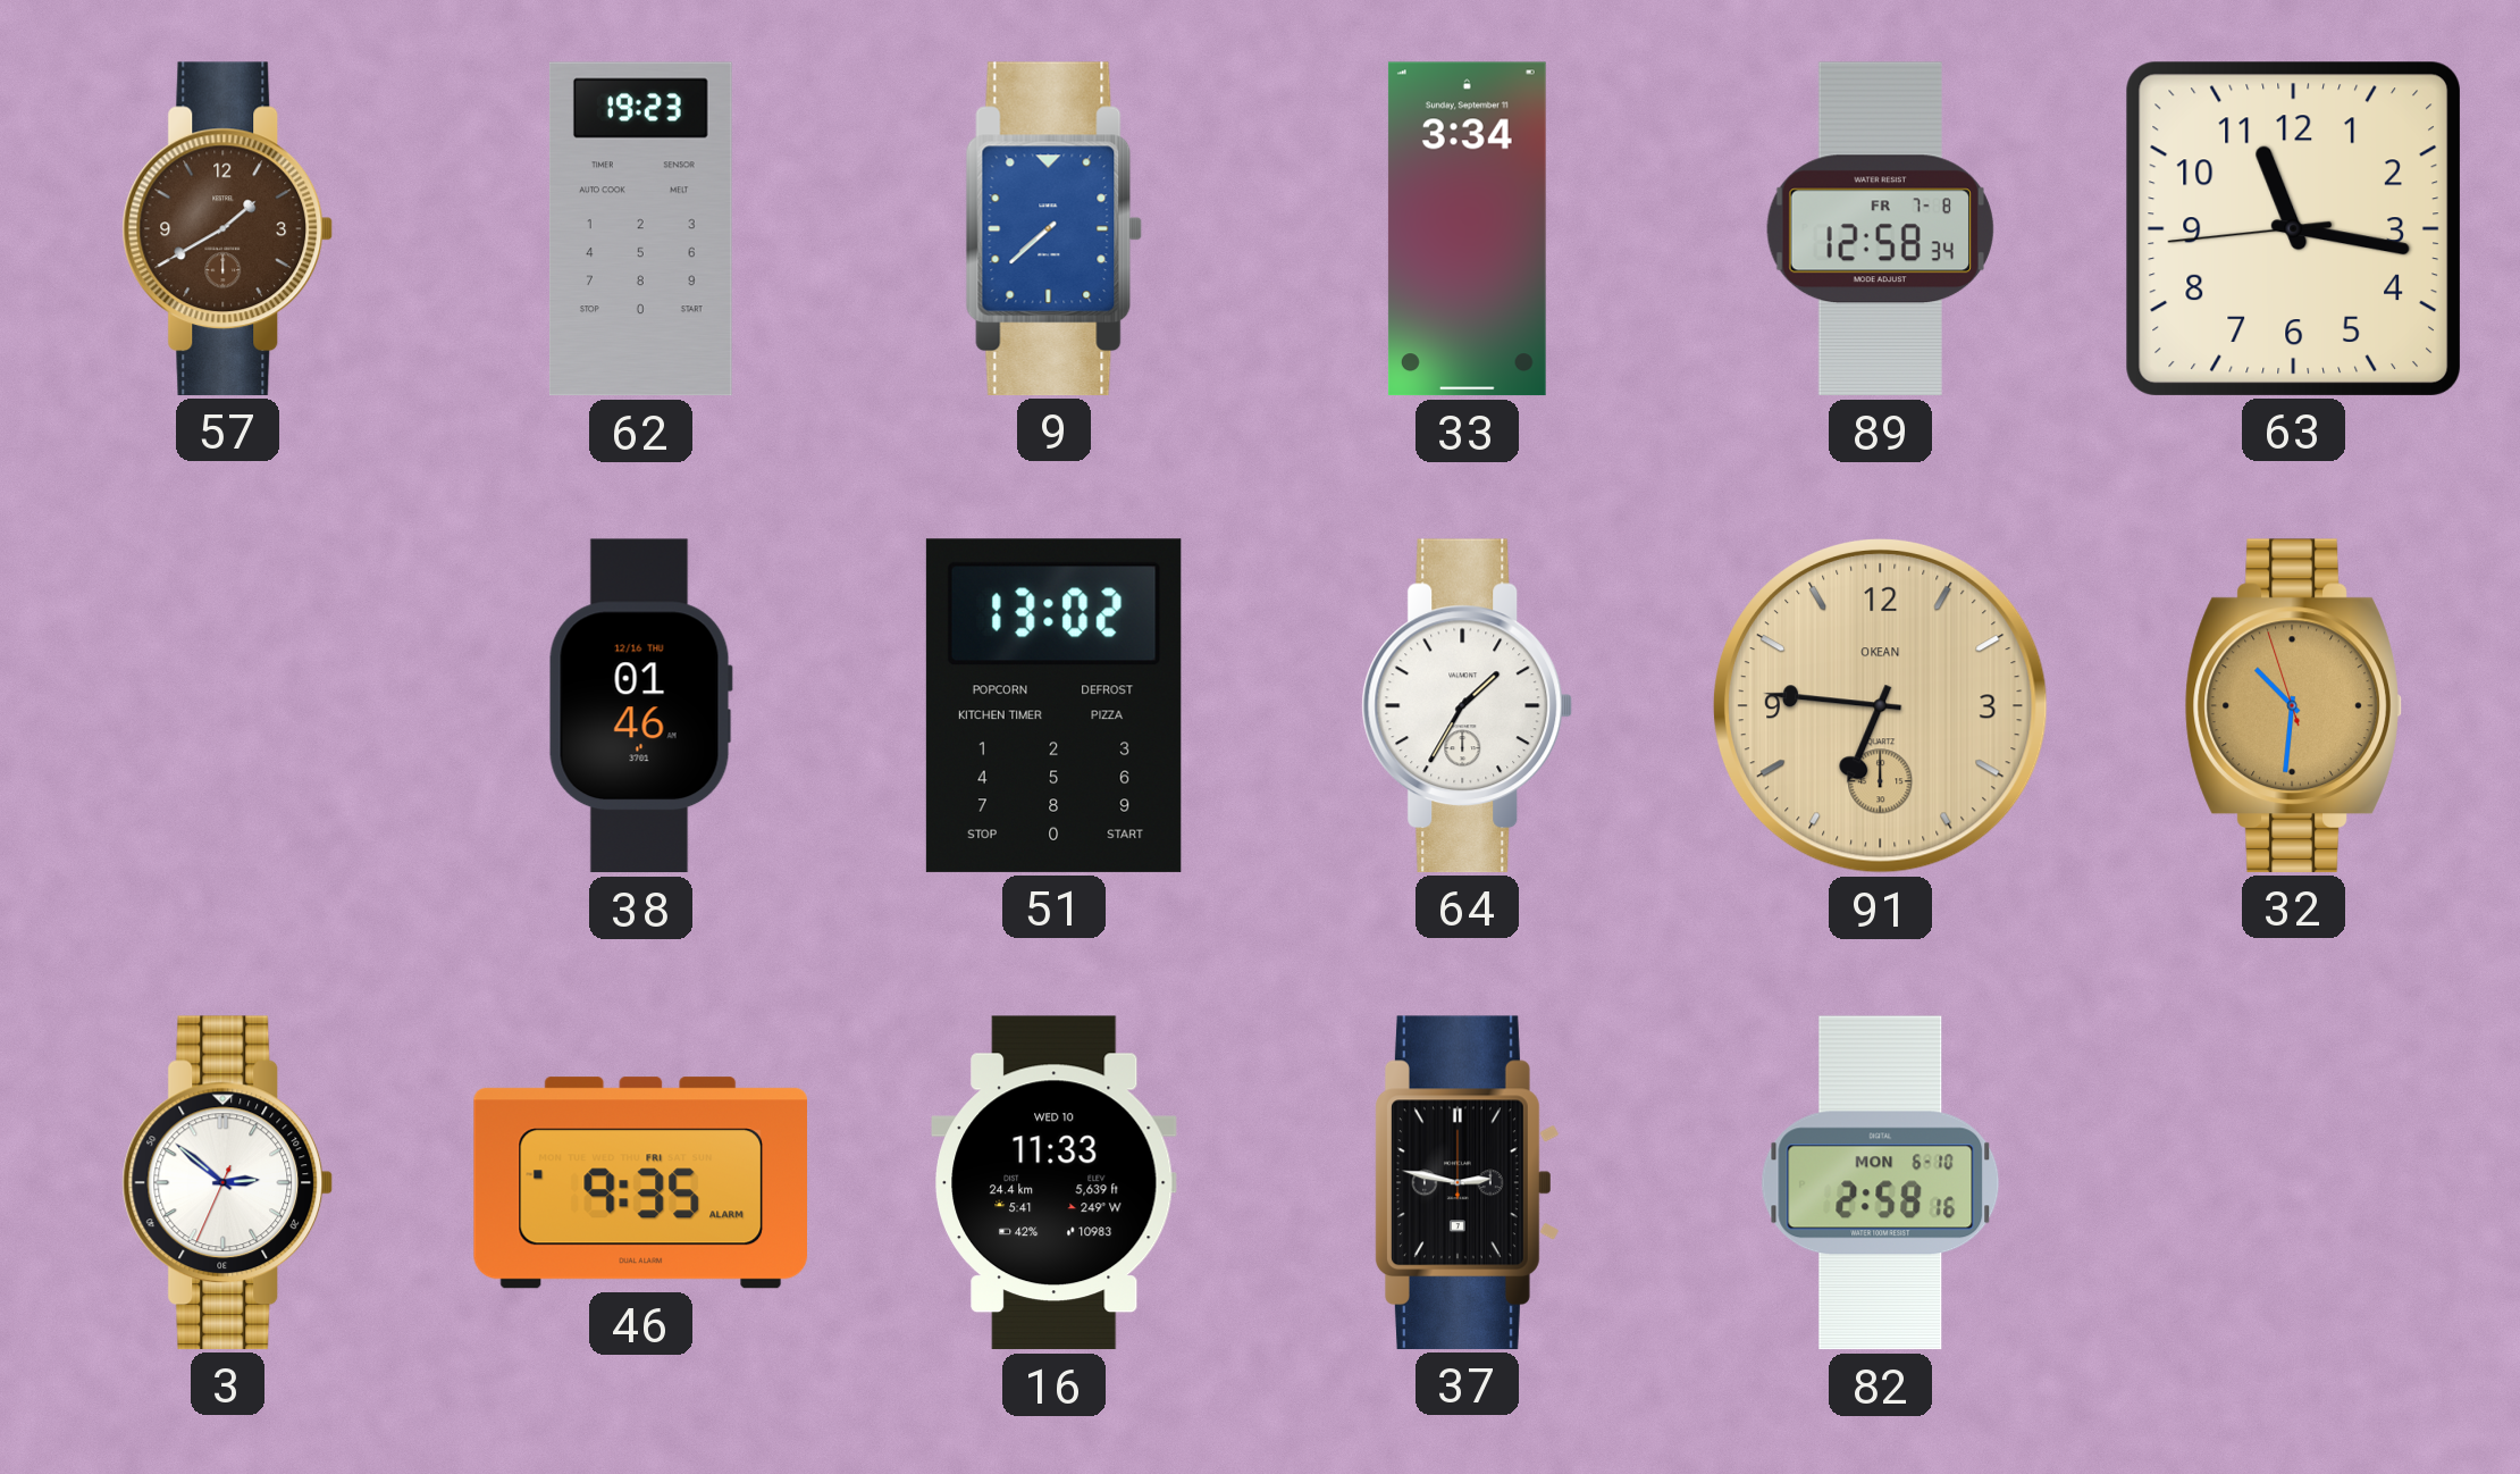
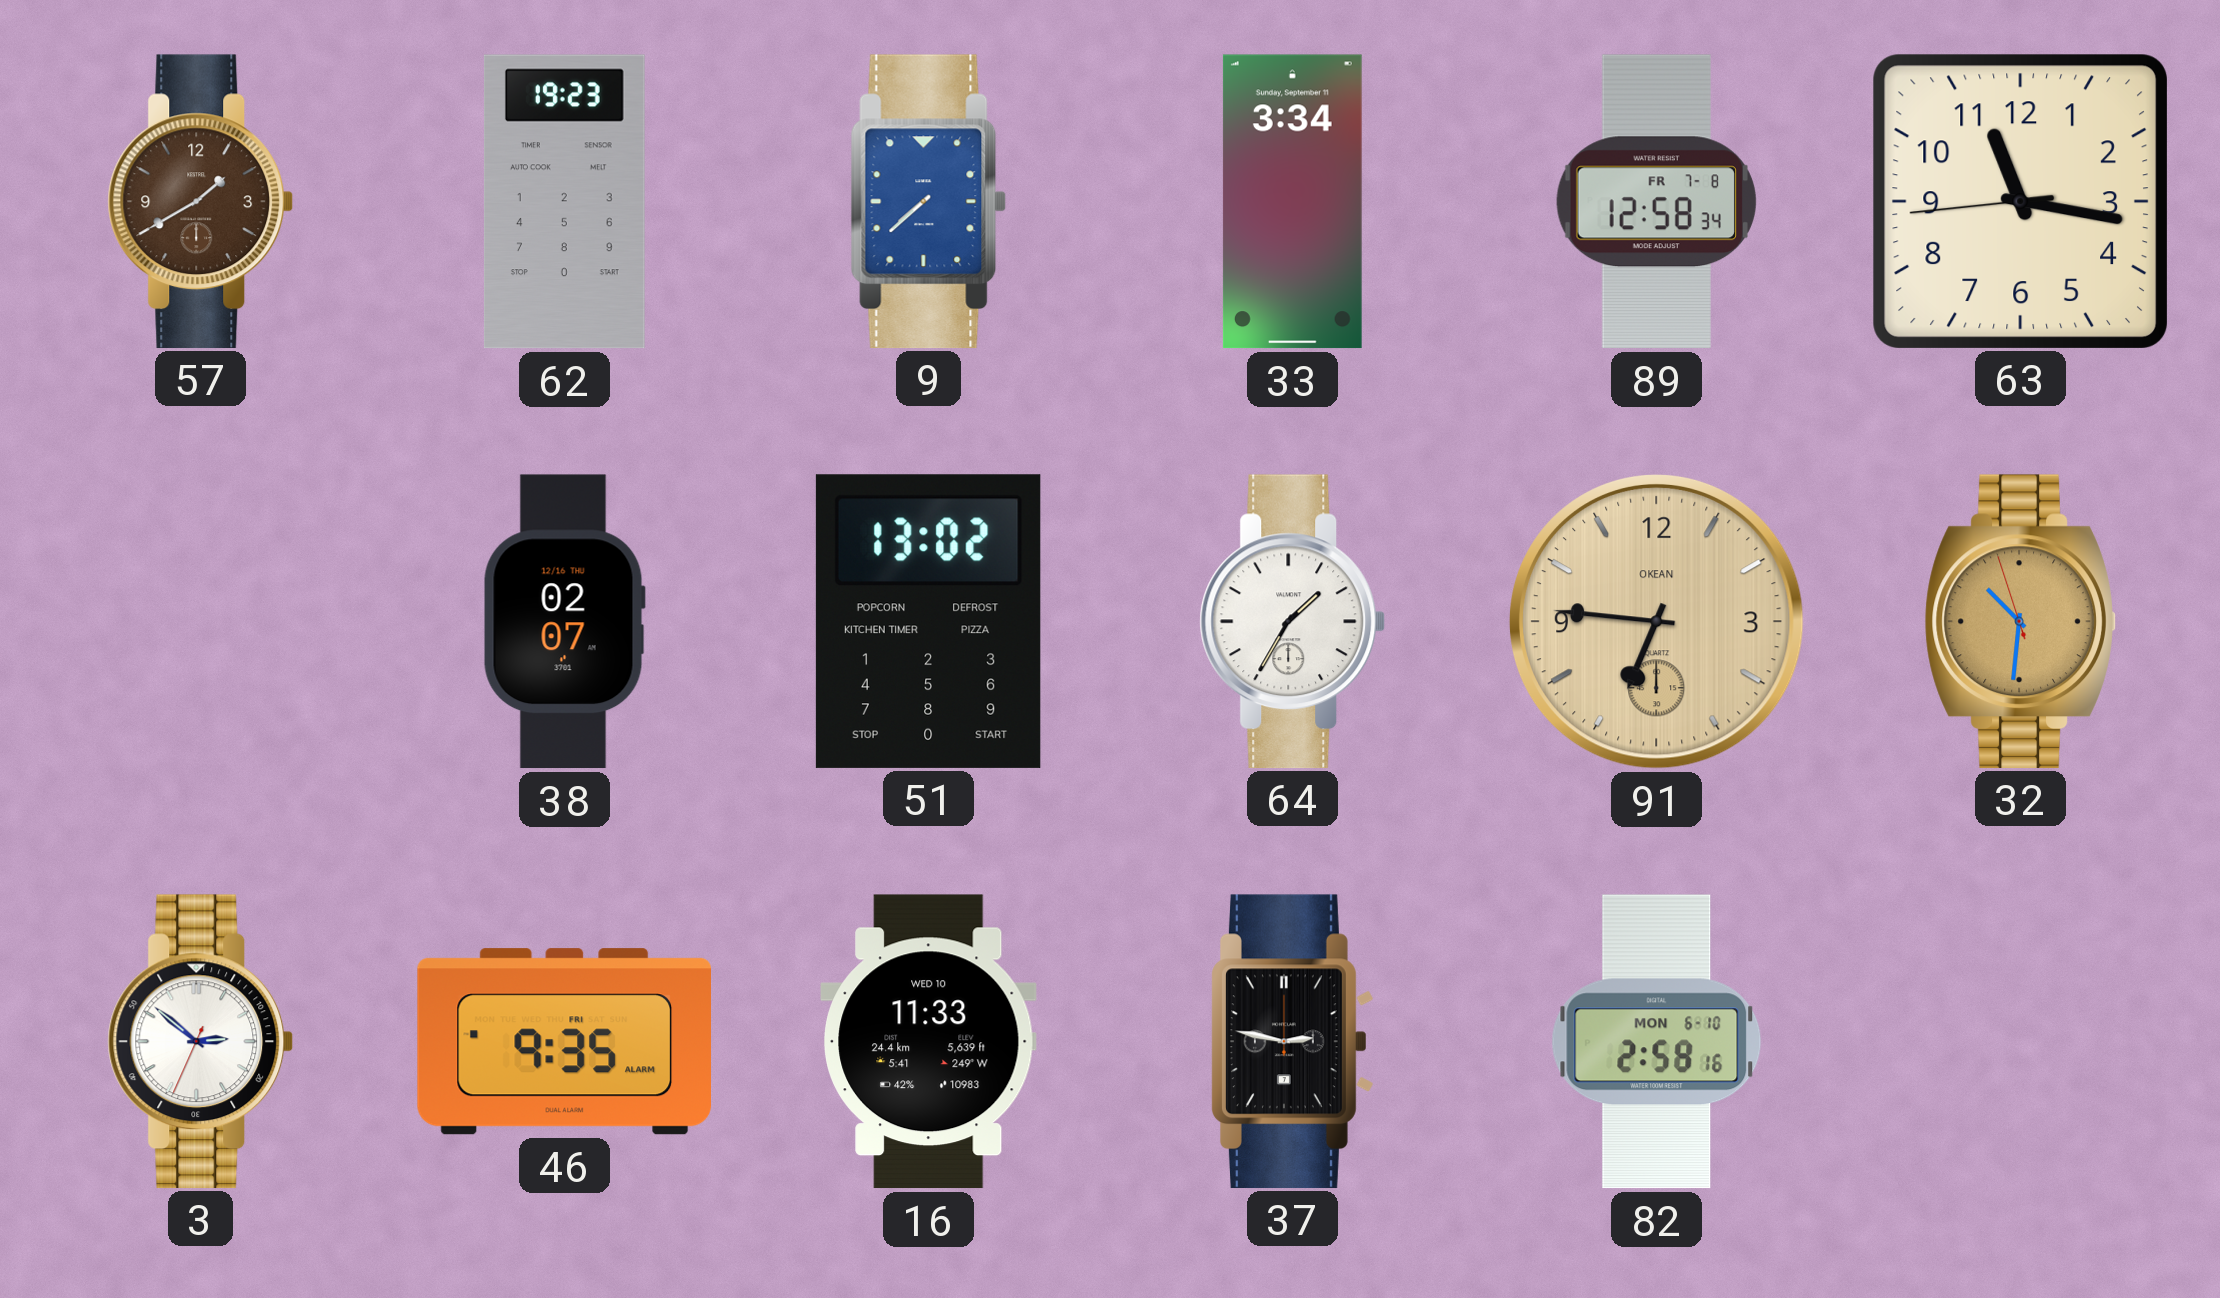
38: 01:46 -> 02:07 (564, 622)
